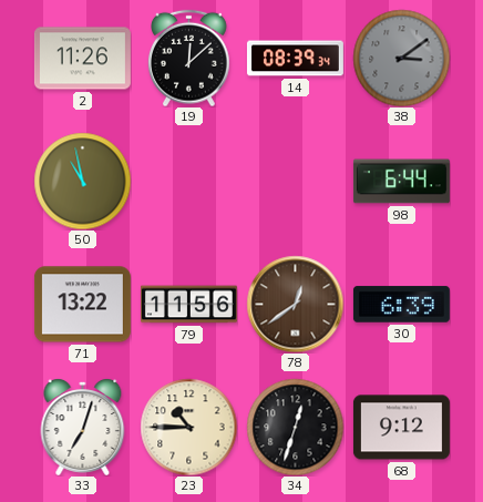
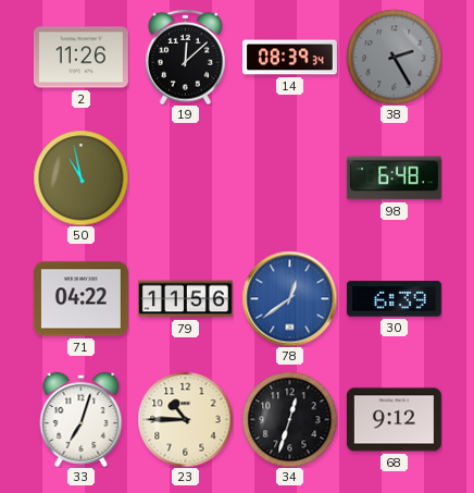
38: 3:09 -> 2:25 (394, 57)
98: 6:44 -> 6:48 (394, 178)
71: 13:22 -> 04:22 (80, 299)
78 dial: brown -> blue (289, 298)
